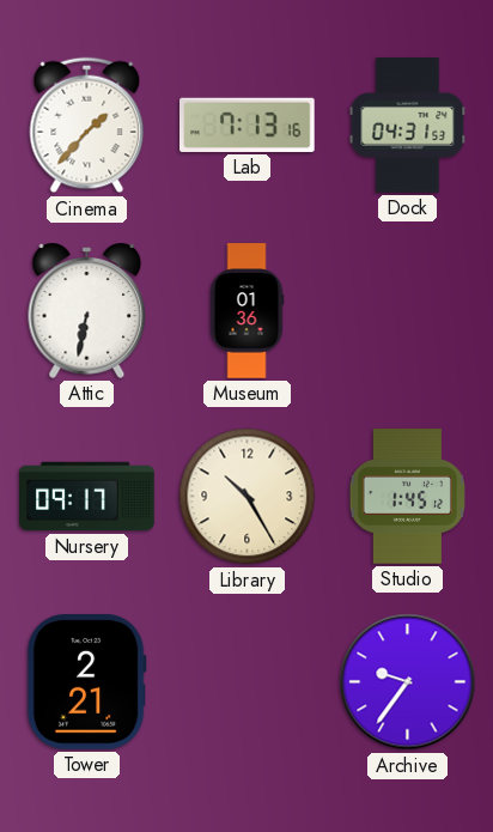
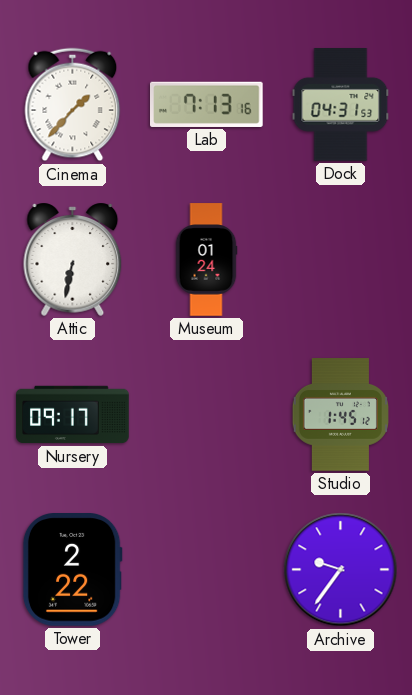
Museum: 01:36 -> 01:24 (206, 260)
Library: 10:25 -> none (248, 497)
Tower: 2:21 -> 2:22 (72, 570)
